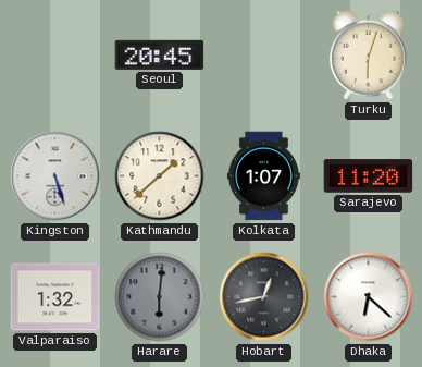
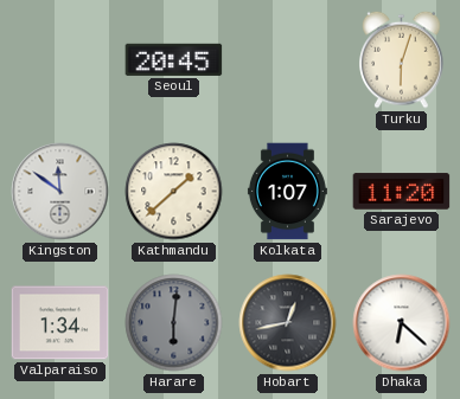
Kingston: 5:27 -> 11:51 (60, 192)
Valparaiso: 1:32 -> 1:34 (60, 323)
